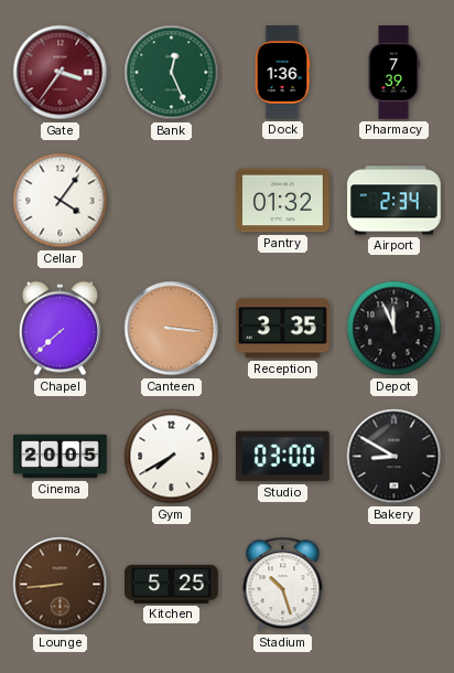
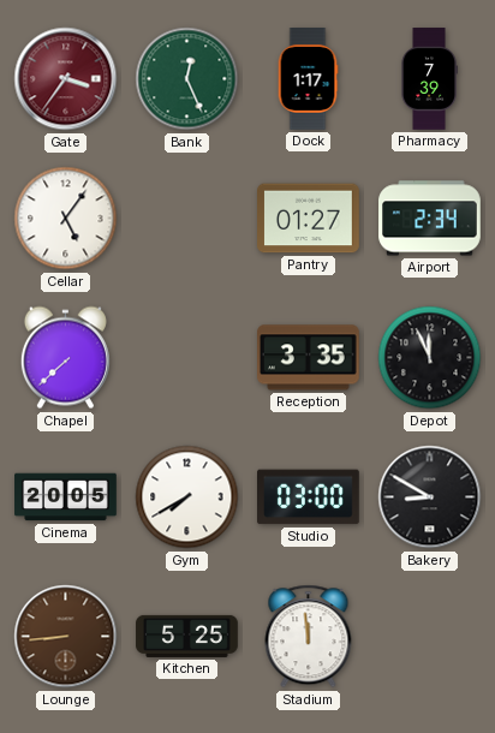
Dock: 1:36 -> 1:17 (308, 79)
Cellar: 4:06 -> 5:06 (66, 219)
Pantry: 01:32 -> 01:27 (309, 219)
Canteen: 3:16 -> none (172, 329)
Stadium: 10:27 -> 11:59 (309, 637)
